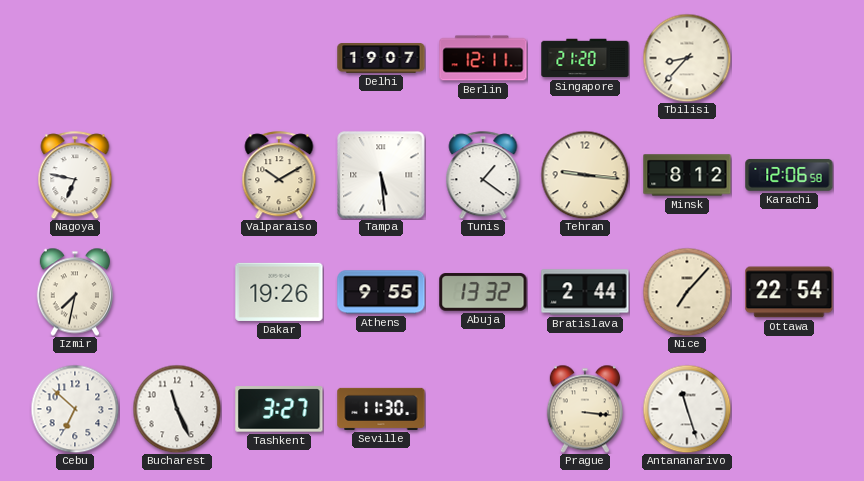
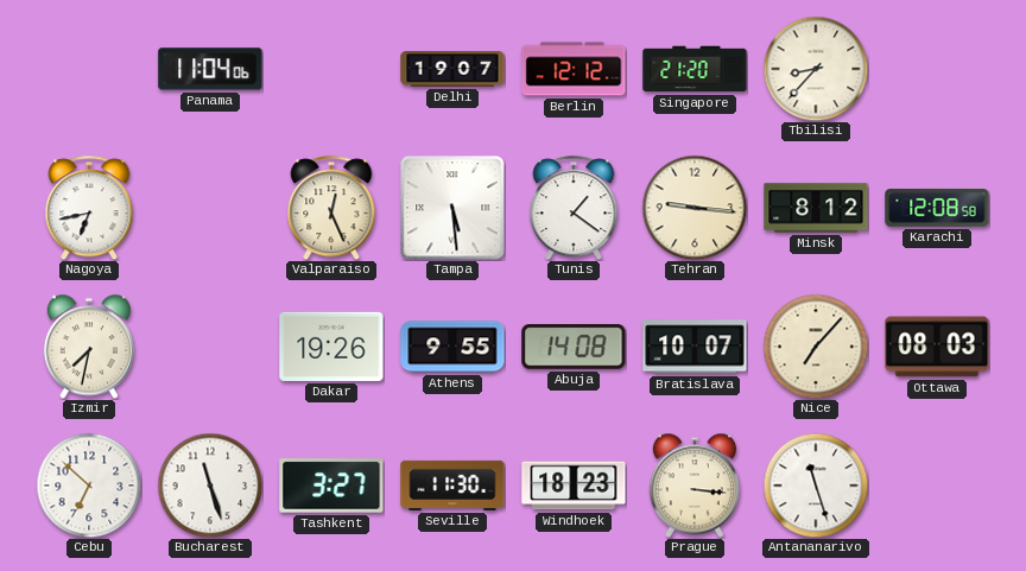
Panama: none -> 11:04 (210, 69)
Berlin: 12:11 -> 12:12 (574, 69)
Nagoya: 6:47 -> 6:43 (89, 208)
Valparaiso: 10:10 -> 12:26 (331, 208)
Karachi: 12:06 -> 12:08 (937, 208)
Abuja: 13:32 -> 14:08 (574, 347)
Bratislava: 2:44 -> 10:07 (695, 347)
Ottawa: 22:54 -> 08:03 (937, 347)
Bucharest: 11:26 -> 11:27 (210, 486)
Windhoek: none -> 18:23 (574, 486)
